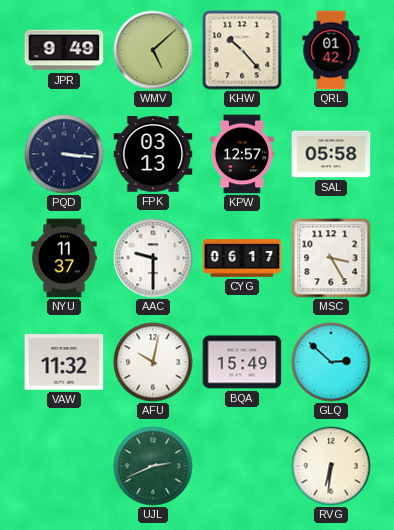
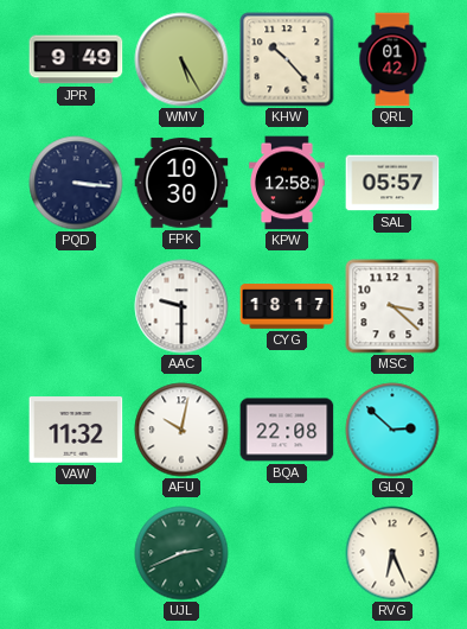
WMV: 5:08 -> 5:25 (181, 59)
FPK: 03:13 -> 10:30 (181, 183)
KPW: 12:57 -> 12:58 (287, 183)
SAL: 05:58 -> 05:57 (392, 183)
NYU: 11:37 -> none (64, 258)
CYG: 06:17 -> 18:17 (287, 306)
MSC: 3:25 -> 3:22 (392, 306)
BQA: 15:49 -> 22:08 (287, 430)
RVG: 6:31 -> 6:26 (392, 553)
